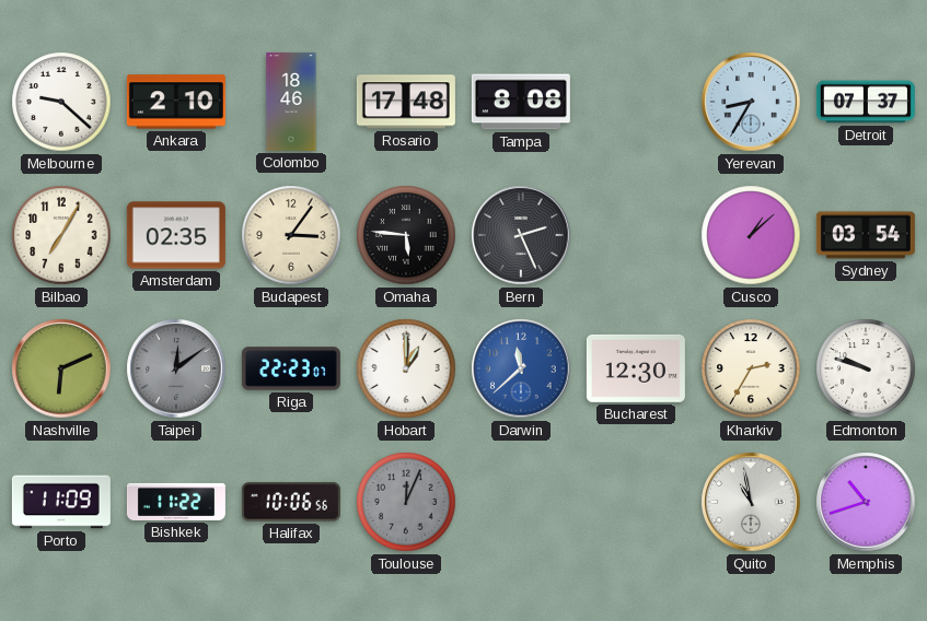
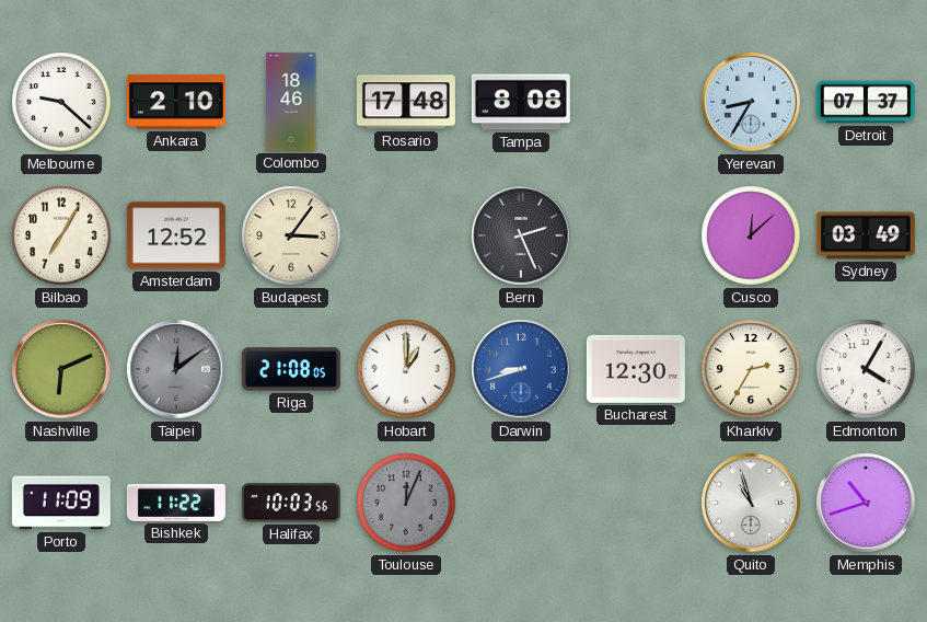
Amsterdam: 02:35 -> 12:52 (176, 235)
Omaha: 5:46 -> none (406, 235)
Cusco: 1:08 -> 12:08 (751, 235)
Sydney: 03:54 -> 03:49 (866, 235)
Riga: 22:23 -> 21:08 (291, 369)
Darwin: 11:38 -> 8:42 (521, 369)
Edmonton: 9:48 -> 4:05 (866, 369)
Halifax: 10:06 -> 10:03 (291, 503)
Quito: 10:58 -> 10:57 (751, 503)
